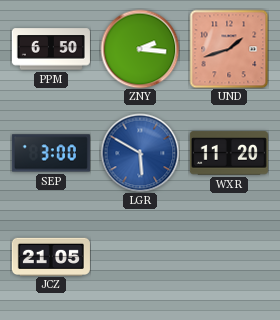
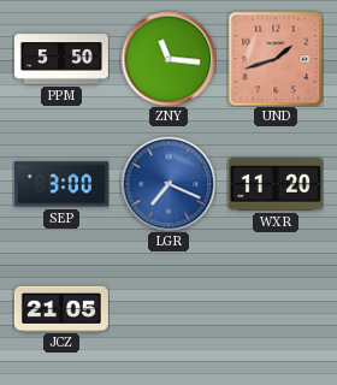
PPM: 6:50 -> 5:50 (61, 59)
ZNY: 2:16 -> 11:16 (168, 59)
LGR: 5:50 -> 7:19 (168, 184)
